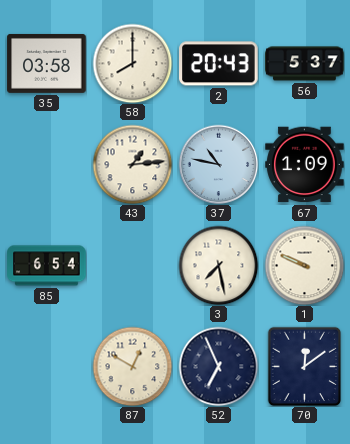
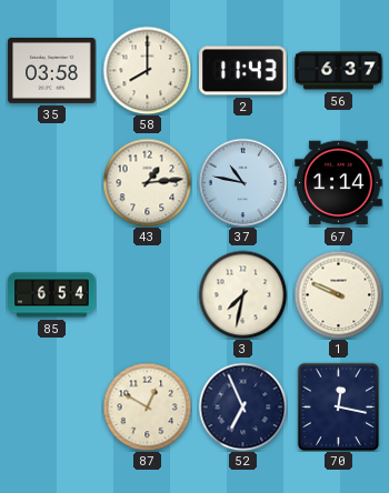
2: 20:43 -> 11:43 (243, 71)
56: 5:37 -> 6:37 (339, 71)
67: 1:09 -> 1:14 (339, 183)
3: 7:28 -> 7:32 (242, 294)
70: 12:09 -> 12:17 (339, 406)
